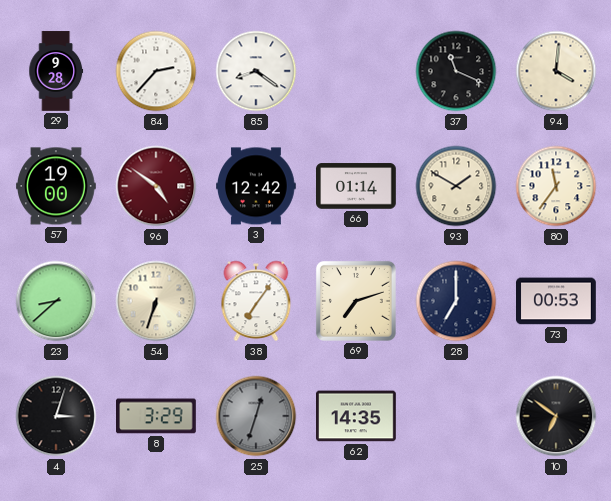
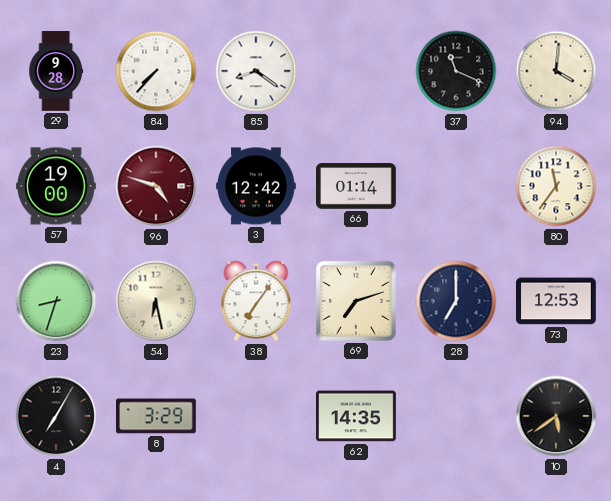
84: 2:37 -> 7:37 (156, 71)
96: 4:51 -> 4:48 (156, 186)
93: 1:50 -> none (456, 186)
23: 8:38 -> 8:33 (56, 301)
54: 6:33 -> 6:28 (156, 301)
73: 00:53 -> 12:53 (557, 301)
4: 3:03 -> 7:05 (56, 416)
25: 12:33 -> none (256, 416)
10: 6:51 -> 5:39 (556, 416)
